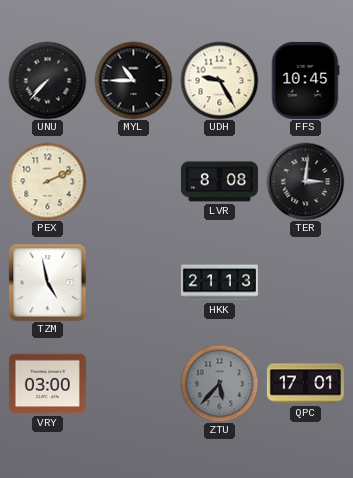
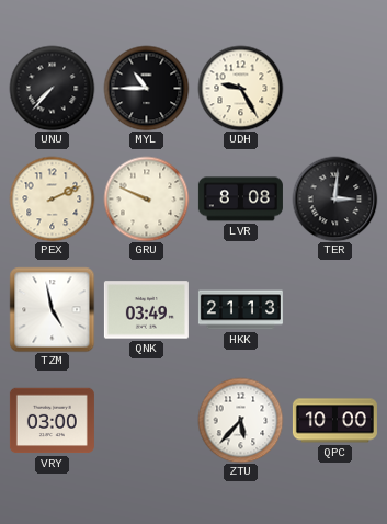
FFS: 10:45 -> none (305, 80)
GRU: none -> 9:49 (146, 198)
QNK: none -> 03:49 (146, 310)
ZTU dial: grey -> white (240, 420)
QPC: 17:01 -> 10:00 (334, 421)
